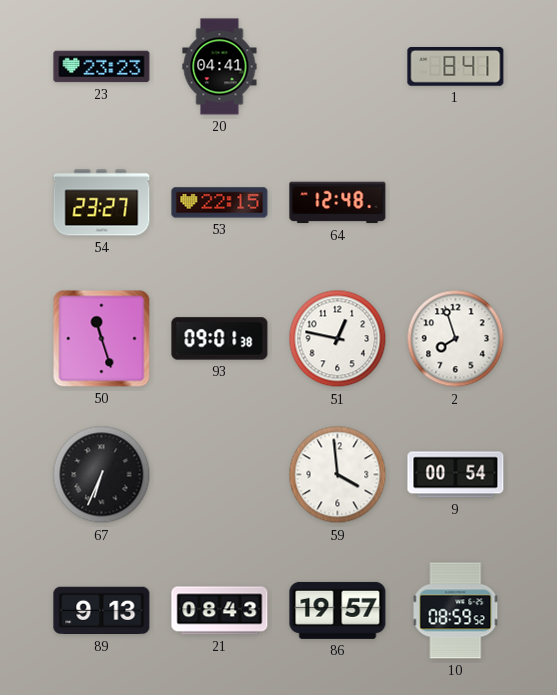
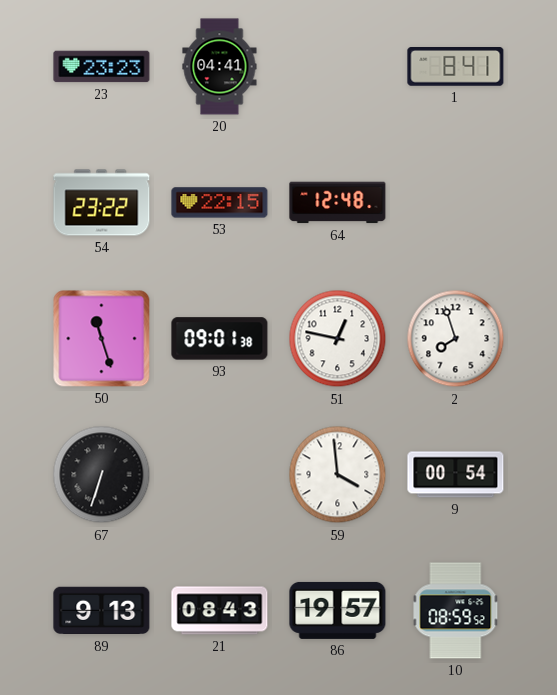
54: 23:27 -> 23:22 (102, 203)
67: 6:34 -> 6:33 (102, 475)
